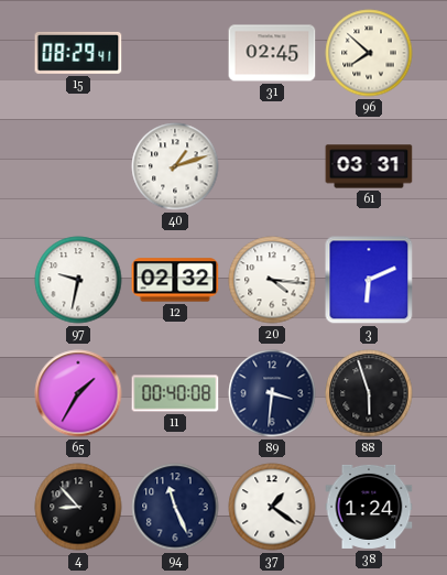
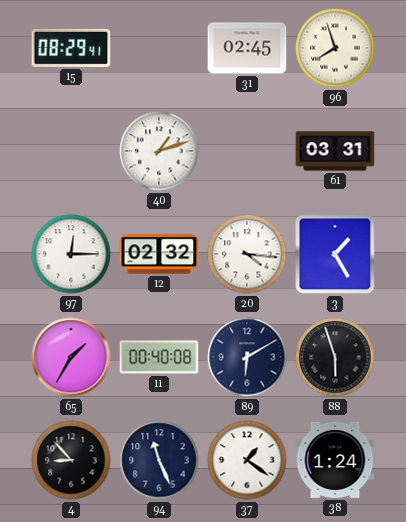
96: 7:52 -> 7:57 (335, 48)
97: 9:32 -> 12:15 (71, 254)
3: 6:11 -> 1:25 (335, 254)
89: 3:31 -> 6:10 (247, 357)
